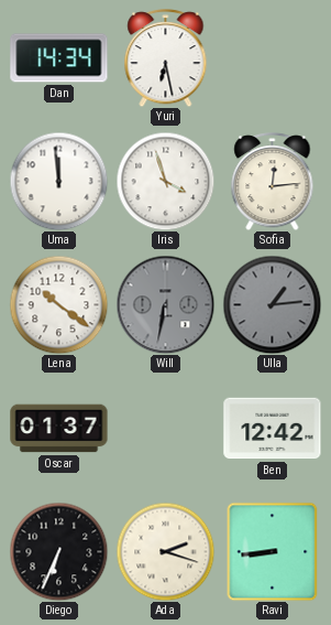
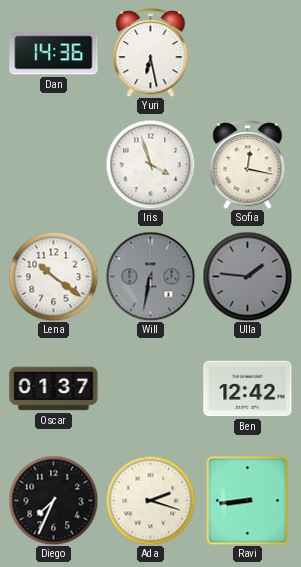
Dan: 14:34 -> 14:36 (54, 53)
Uma: 11:59 -> none (58, 181)
Sofia: 12:14 -> 12:17 (248, 165)
Ulla: 1:14 -> 1:46 (247, 276)
Diego: 6:34 -> 7:34 (53, 500)
